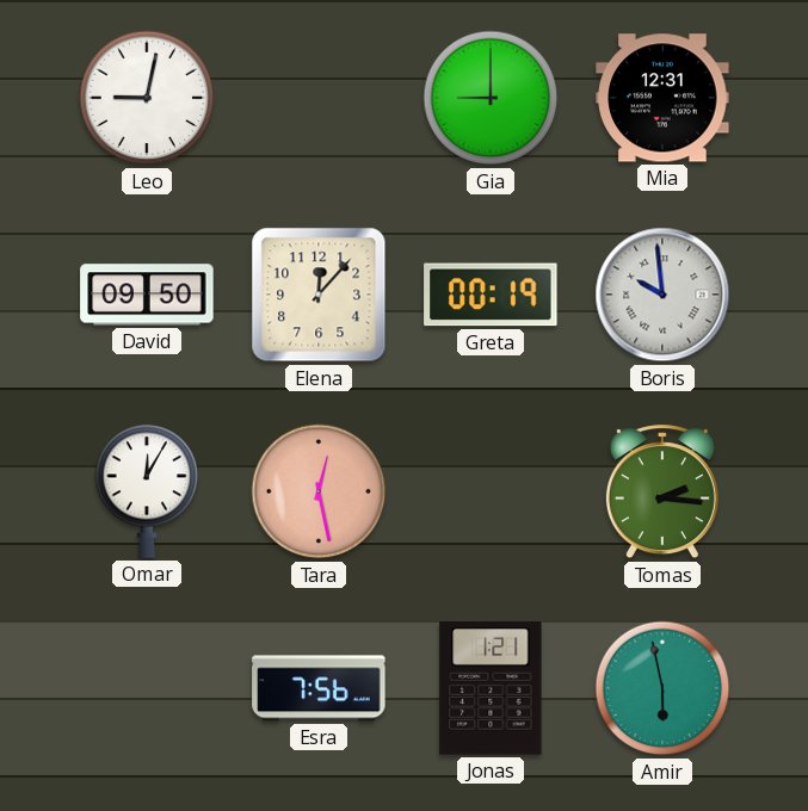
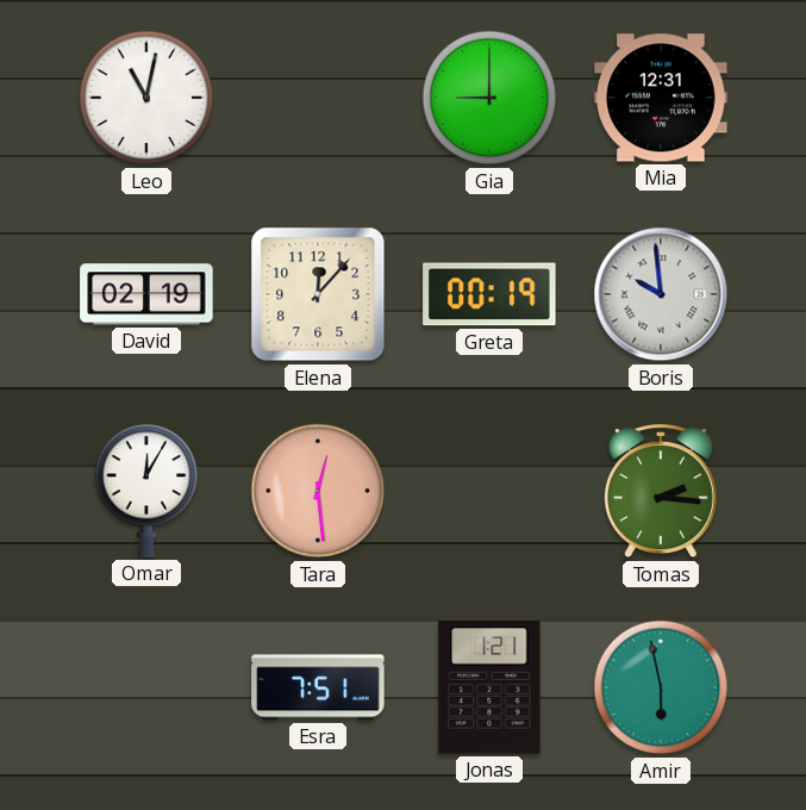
Leo: 9:02 -> 11:02 (146, 98)
David: 09:50 -> 02:19 (146, 294)
Tara: 12:28 -> 12:29 (318, 491)
Esra: 7:56 -> 7:51 (318, 687)
